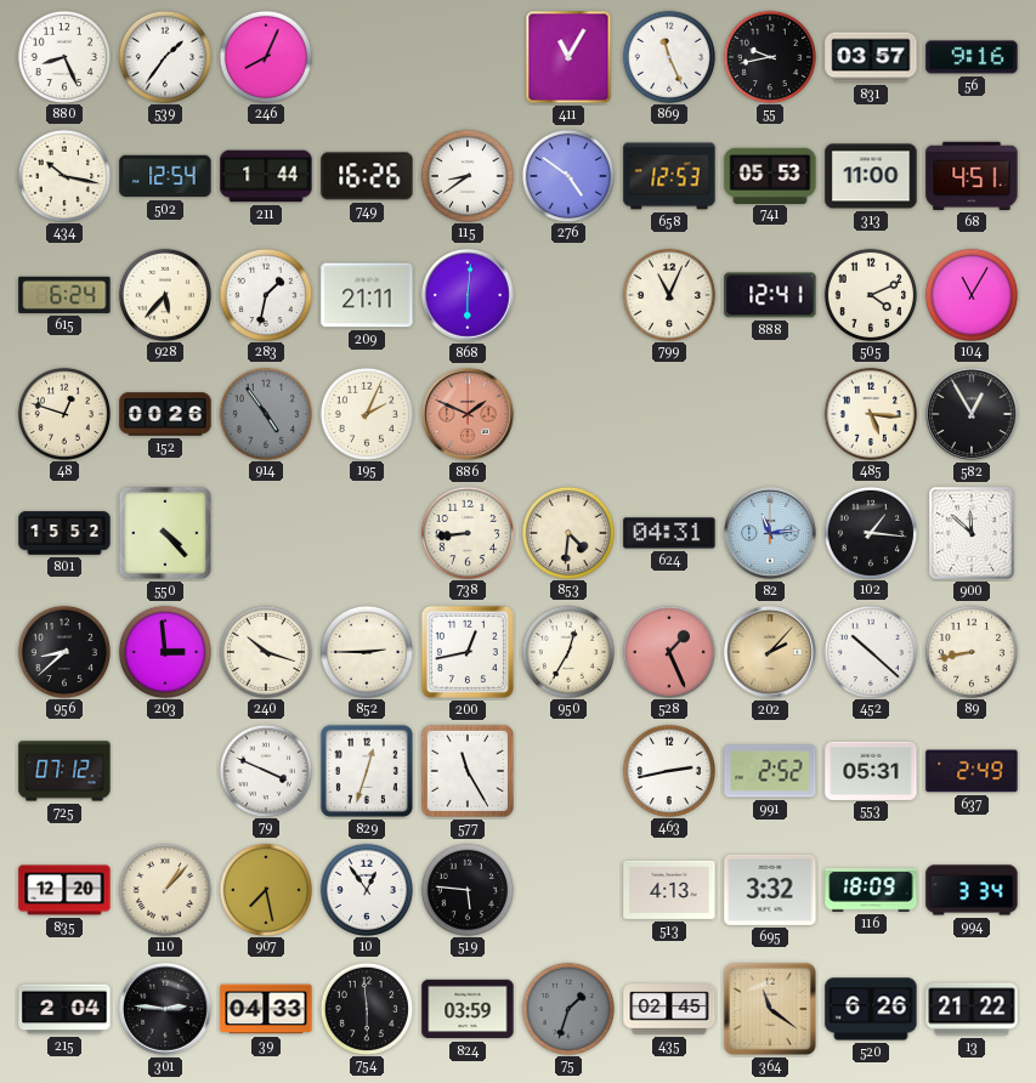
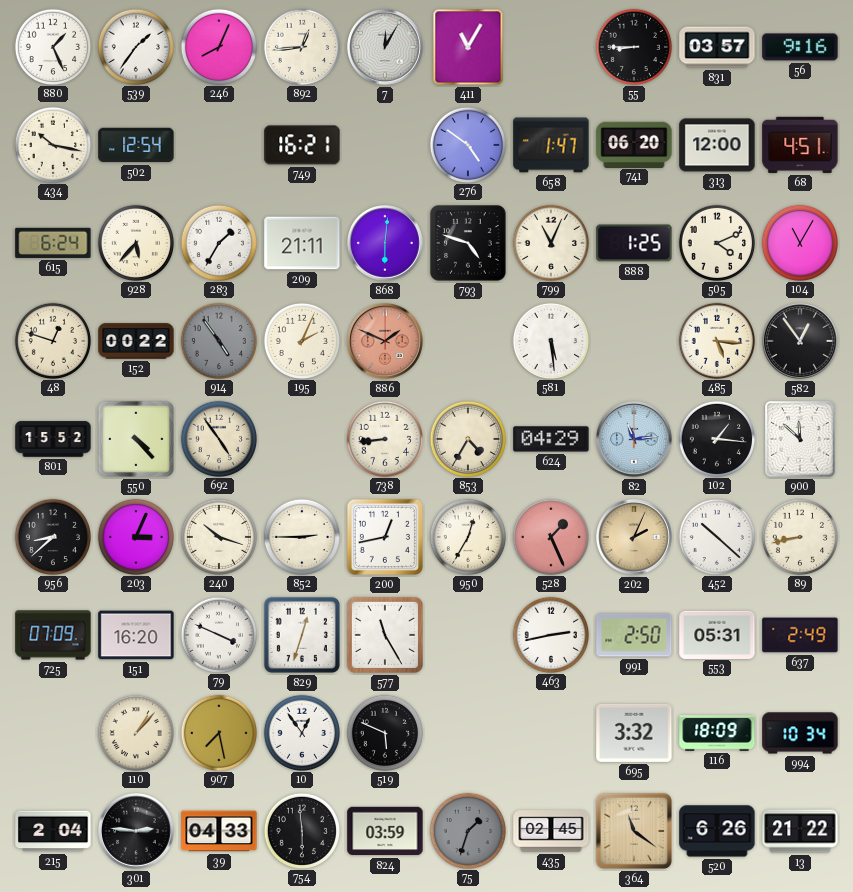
880: 8:26 -> 1:26 (52, 46)
892: none -> 12:44 (301, 46)
7: none -> 12:05 (386, 48)
869: 11:26 -> none (668, 56)
55: 9:43 -> 8:45 (633, 46)
211: 1:44 -> none (266, 176)
749: 16:26 -> 16:21 (302, 145)
115: 8:39 -> none (466, 175)
658: 12:53 -> 1:47 (551, 145)
741: 05:53 -> 06:20 (634, 144)
313: 11:00 -> 12:00 (717, 145)
283: 1:32 -> 1:35 (218, 242)
793: none -> 4:48 (468, 243)
888: 12:41 -> 1:25 (634, 243)
152: 00:26 -> 00:22 (136, 341)
581: none -> 5:29 (550, 340)
582: 12:55 -> 12:54 (801, 342)
692: none -> 4:54 (218, 438)
853: 4:31 -> 4:35 (467, 438)
624: 04:31 -> 04:29 (551, 439)
203: 2:59 -> 3:04 (135, 536)
202: 2:07 -> 2:04 (635, 538)
725: 07:12 -> 07:09 (53, 635)
151: none -> 16:20 (136, 635)
991: 2:52 -> 2:50 (634, 635)
835: 12:20 -> none (64, 890)
519: 5:46 -> 5:49 (384, 732)
513: 4:13 -> none (669, 890)
994: 3:34 -> 10:34 (800, 733)
